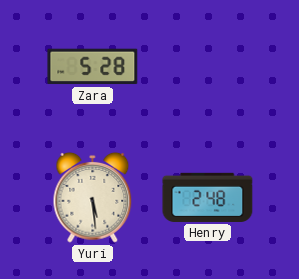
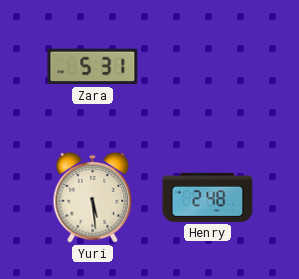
Zara: 5:28 -> 5:31 (93, 67)
